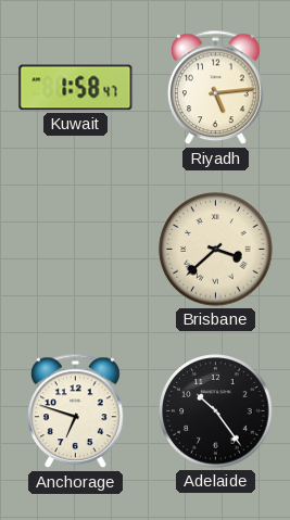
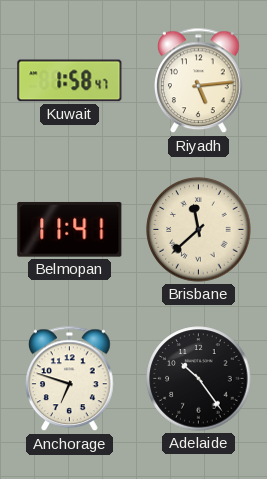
Belmopan: none -> 11:41 (70, 230)
Brisbane: 3:38 -> 11:38 (199, 230)
